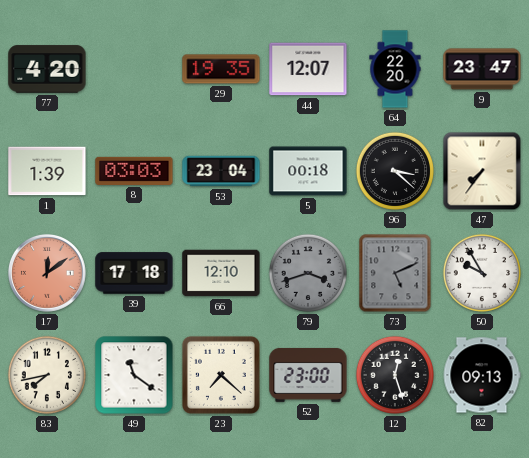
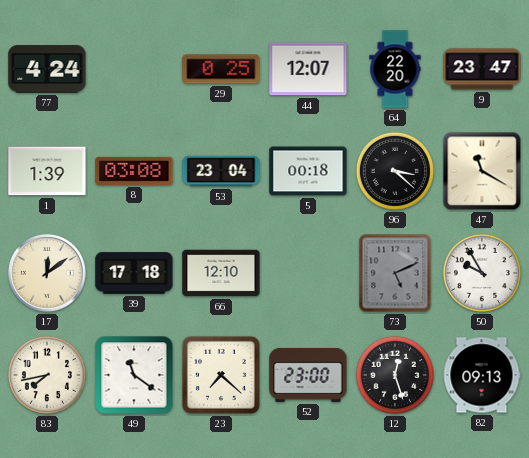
77: 4:20 -> 4:24 (47, 69)
29: 19:35 -> 0:25 (221, 69)
8: 03:03 -> 03:08 (134, 171)
47: 7:36 -> 11:20 (482, 171)
17 dial: salmon -> cream (47, 273)
79: 3:42 -> none (308, 273)
